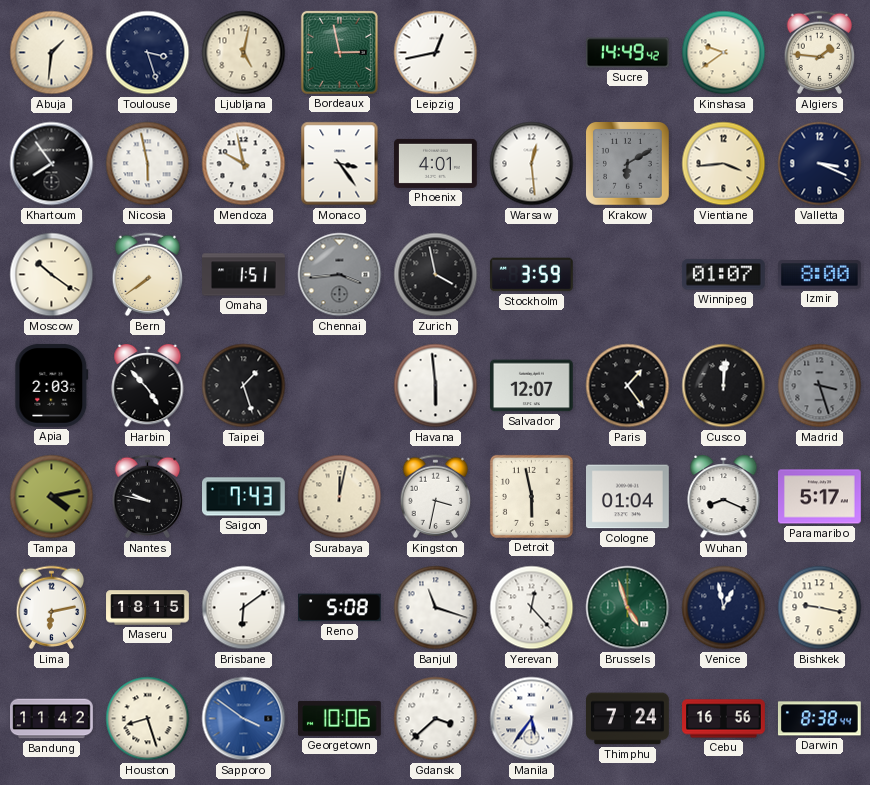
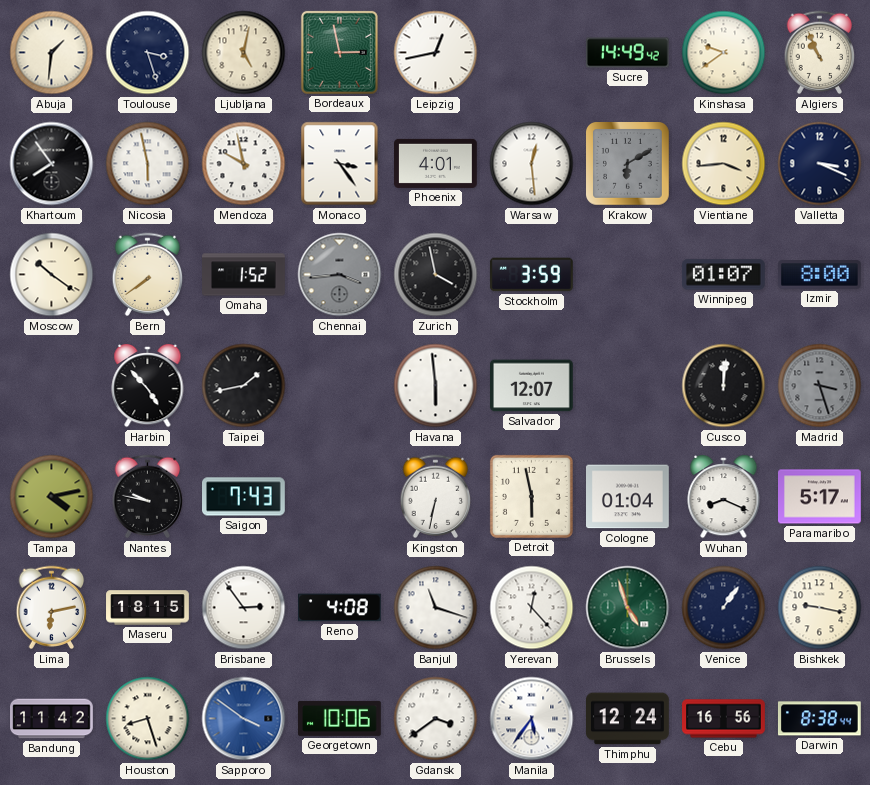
Algiers: 1:46 -> 10:56 (820, 53)
Omaha: 1:51 -> 1:52 (244, 275)
Apia: 2:03 -> none (52, 386)
Taipei: 1:27 -> 1:43 (244, 386)
Paris: 1:24 -> none (628, 386)
Surabaya: 12:02 -> none (340, 497)
Kingston: 3:32 -> 6:32 (436, 497)
Brisbane: 6:09 -> 2:54 (244, 608)
Reno: 5:08 -> 4:08 (340, 608)
Venice: 12:58 -> 1:06 (724, 608)
Gdansk: 3:38 -> 3:39 (436, 719)
Thimphu: 7:24 -> 12:24 (628, 719)
